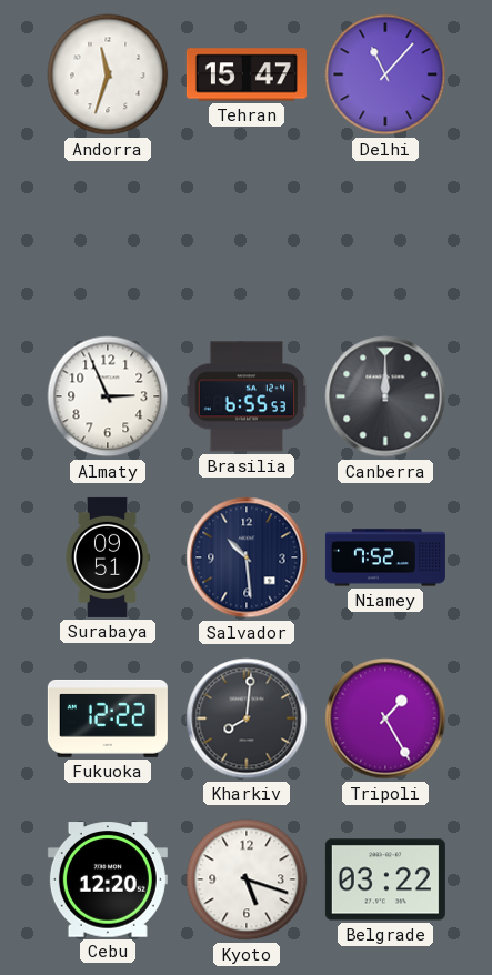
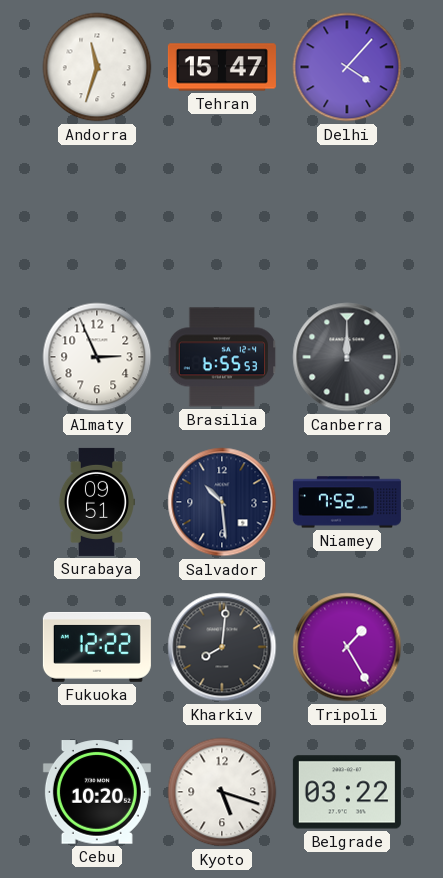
Delhi: 11:07 -> 4:07 (347, 67)
Cebu: 12:20 -> 10:20 (97, 792)
